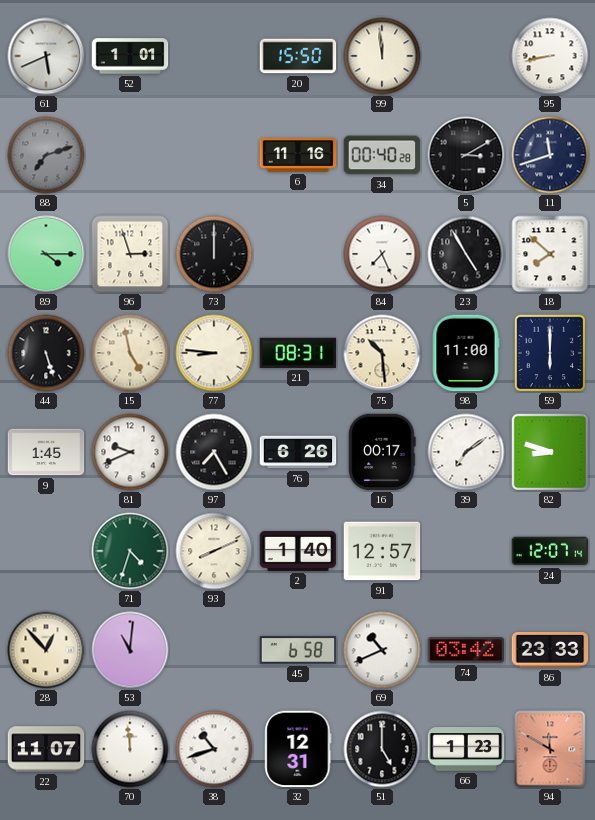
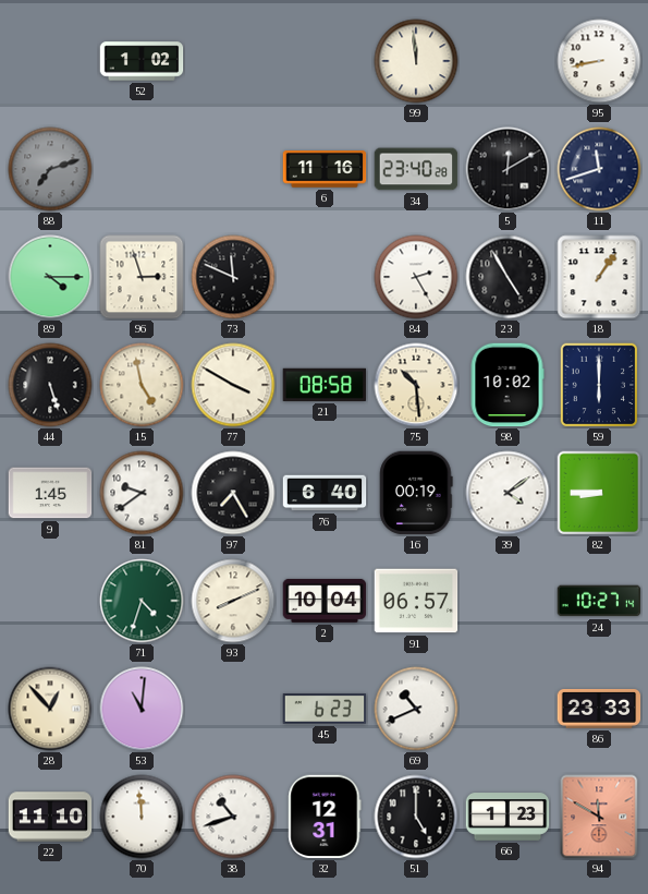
61: 5:41 -> none (46, 56)
52: 1:01 -> 1:02 (142, 61)
20: 15:50 -> none (298, 56)
34: 00:40 -> 23:40 (416, 169)
5: 3:10 -> 12:10 (508, 169)
73: 12:00 -> 11:49 (233, 277)
84: 7:26 -> 2:25 (416, 277)
18: 7:52 -> 1:06 (599, 277)
77: 8:46 -> 3:50 (233, 385)
21: 08:31 -> 08:58 (325, 385)
98: 11:00 -> 10:02 (508, 385)
81: 9:41 -> 9:39 (142, 493)
76: 6:26 -> 6:40 (325, 493)
16: 00:17 -> 00:19 (416, 493)
39: 7:09 -> 4:09 (508, 493)
82: 8:48 -> 8:45 (599, 493)
2: 1:40 -> 10:04 (325, 601)
91: 12:57 -> 06:57 (416, 601)
24: 12:07 -> 10:27 (599, 601)
45: 6:58 -> 6:23 (325, 709)
74: 03:42 -> none (466, 650)
22: 11:07 -> 11:10 (50, 817)
